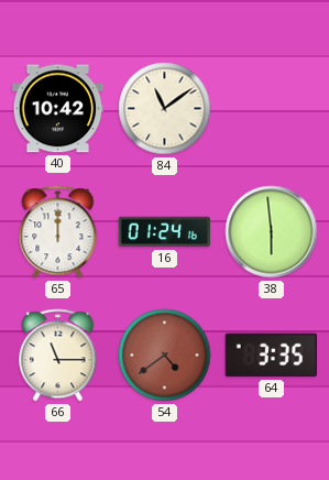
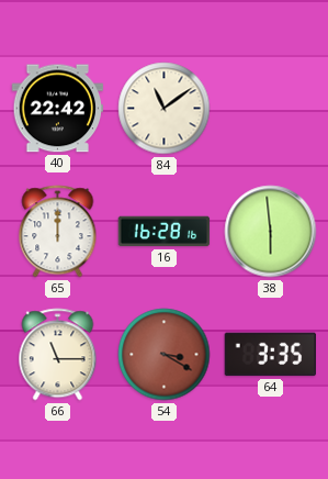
40: 10:42 -> 22:42 (58, 109)
16: 01:24 -> 16:28 (165, 232)
54: 4:39 -> 3:20 (165, 355)
